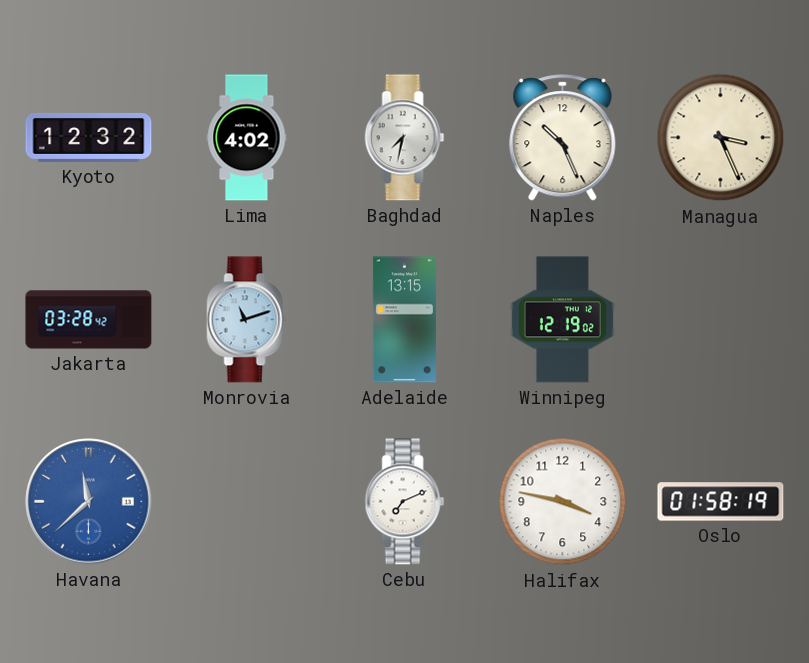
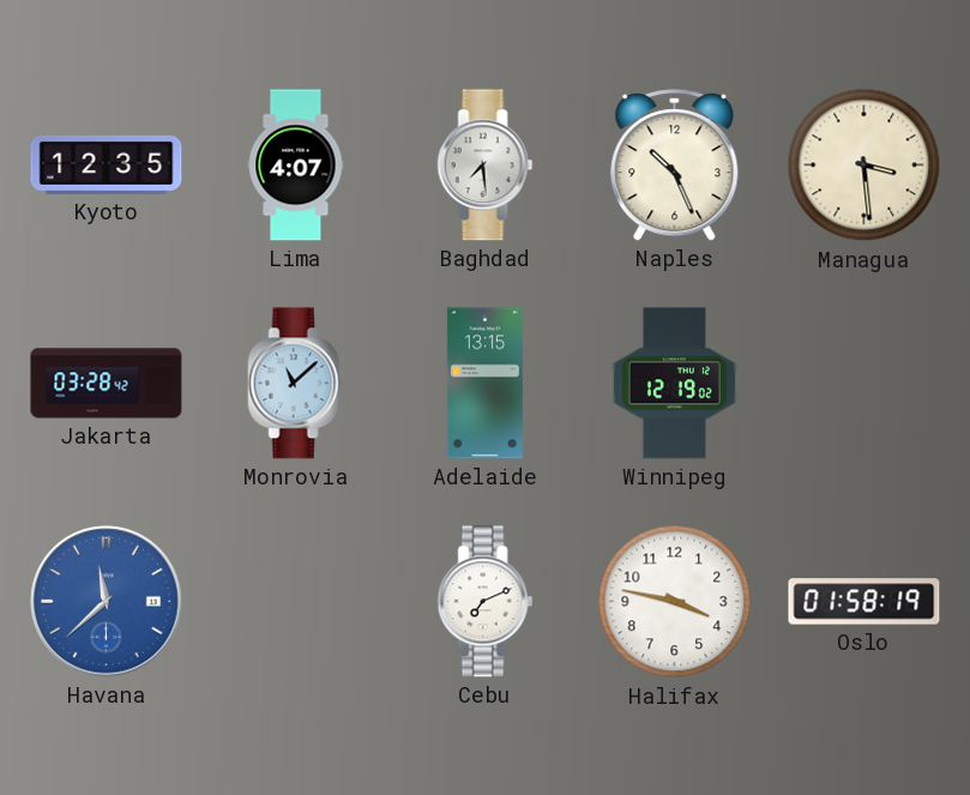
Kyoto: 12:32 -> 12:35 (107, 164)
Lima: 4:02 -> 4:07 (296, 165)
Baghdad: 7:32 -> 7:29 (486, 165)
Managua: 3:26 -> 3:29 (864, 165)
Monrovia: 11:12 -> 11:08 (296, 384)
